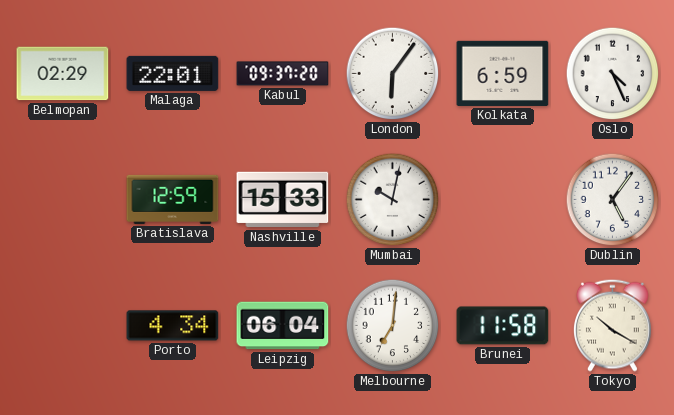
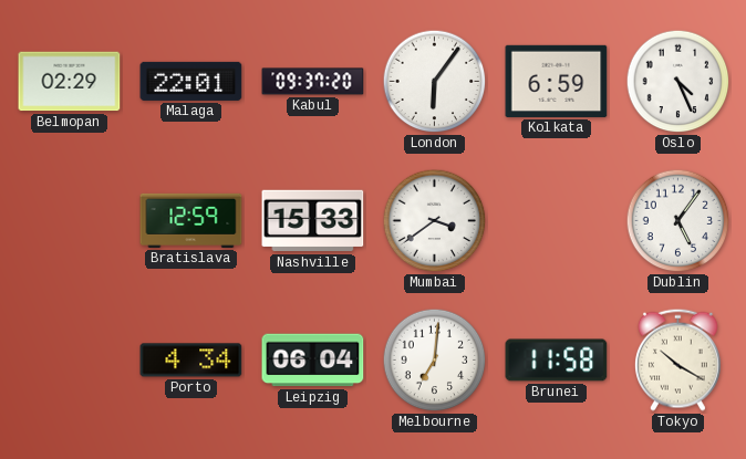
Mumbai: 10:02 -> 3:39 (435, 221)
